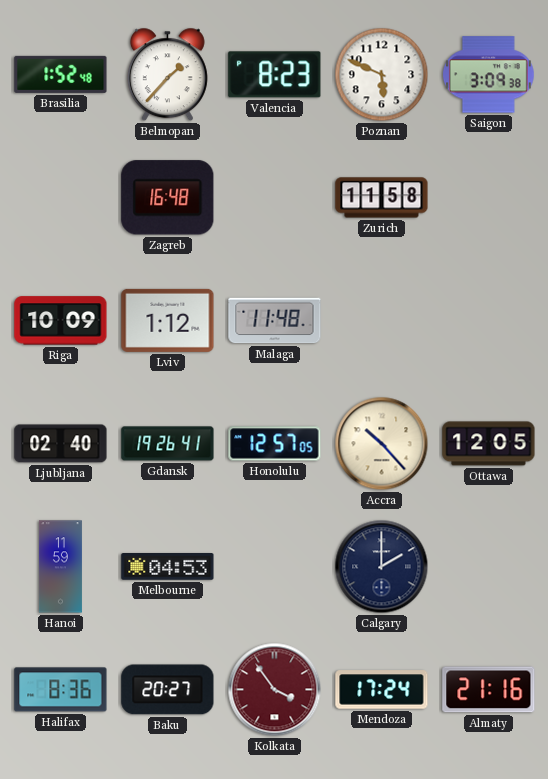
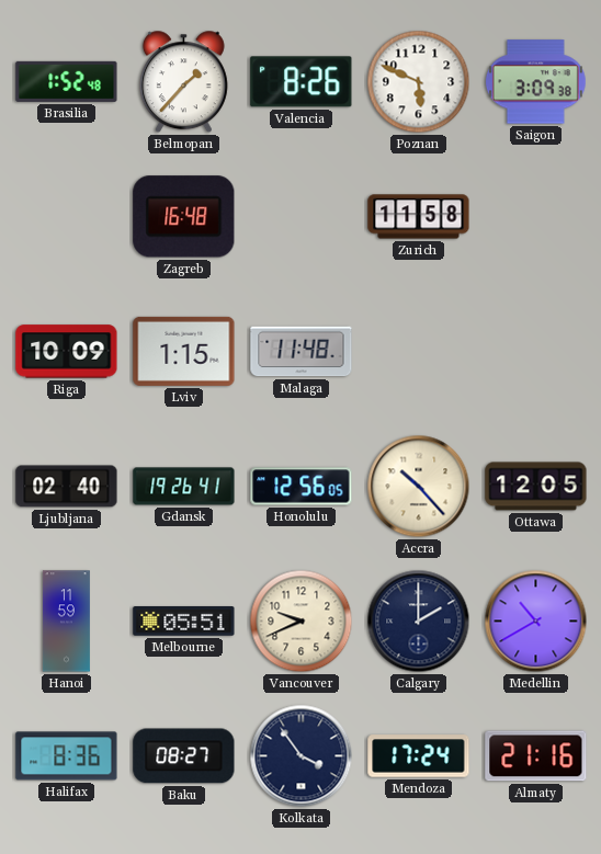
Valencia: 8:23 -> 8:26 (302, 82)
Lviv: 1:12 -> 1:15 (184, 351)
Honolulu: 12:57 -> 12:56 (302, 487)
Melbourne: 04:53 -> 05:51 (184, 622)
Vancouver: none -> 9:41 (302, 622)
Medellin: none -> 10:40 (536, 622)
Baku: 20:27 -> 08:27 (184, 756)
Kolkata dial: burgundy -> navy (302, 756)
